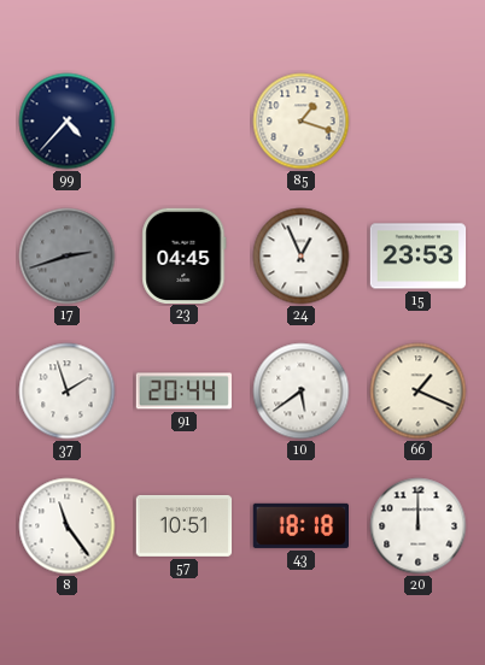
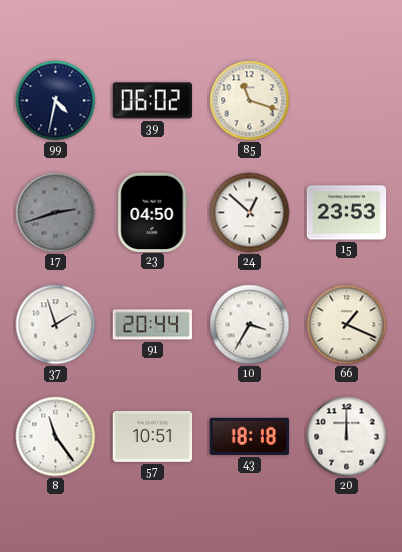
99: 4:37 -> 4:32 (56, 101)
39: none -> 06:02 (152, 101)
85: 1:18 -> 11:18 (250, 101)
23: 04:45 -> 04:50 (153, 212)
24: 12:56 -> 12:52 (250, 213)
10: 5:39 -> 3:35 (250, 325)
